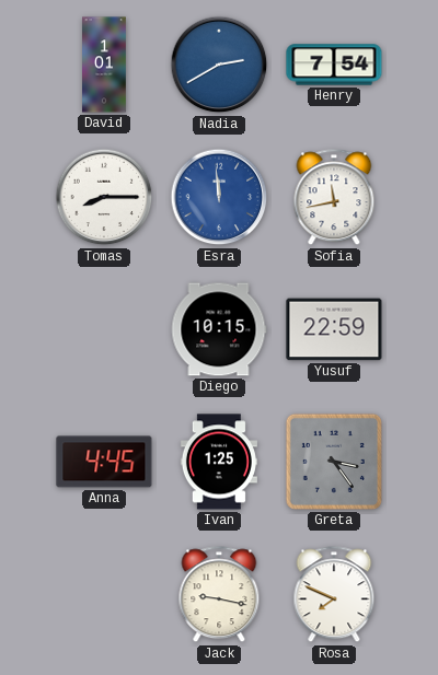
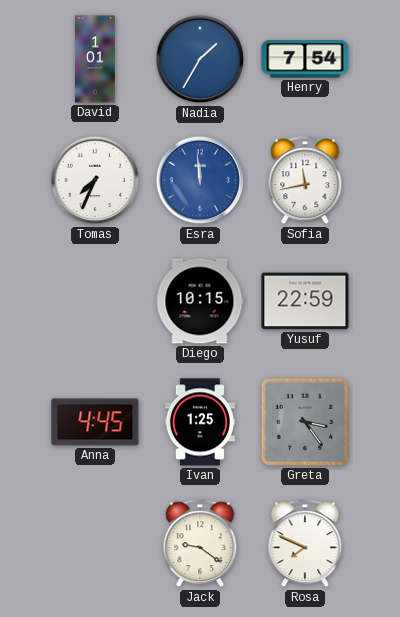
Nadia: 2:40 -> 1:35 (200, 59)
Tomas: 8:15 -> 7:34 (95, 180)
Jack: 9:17 -> 9:21 (200, 544)
